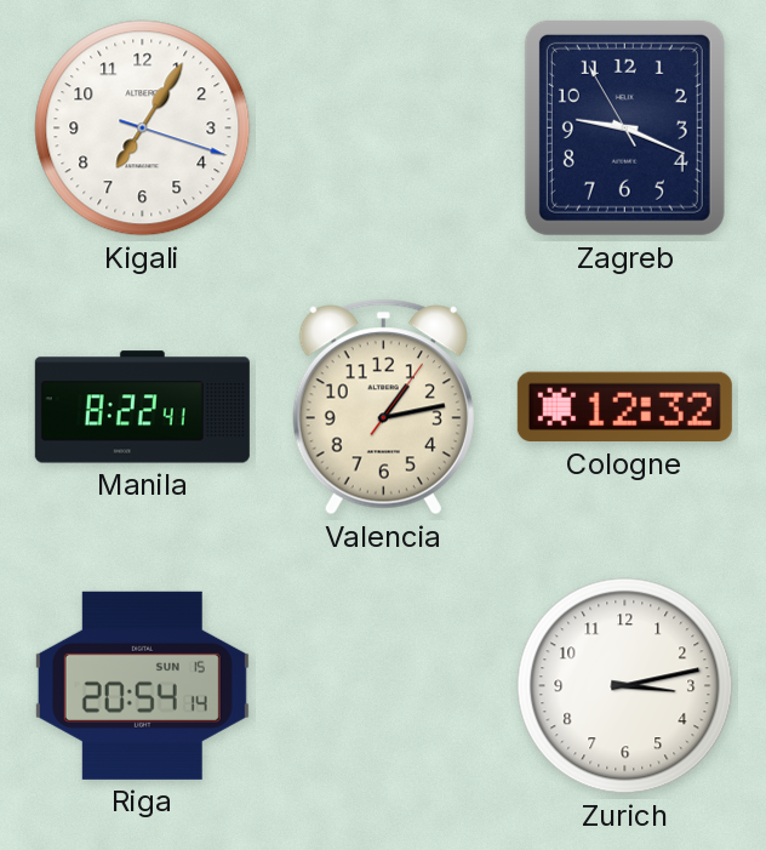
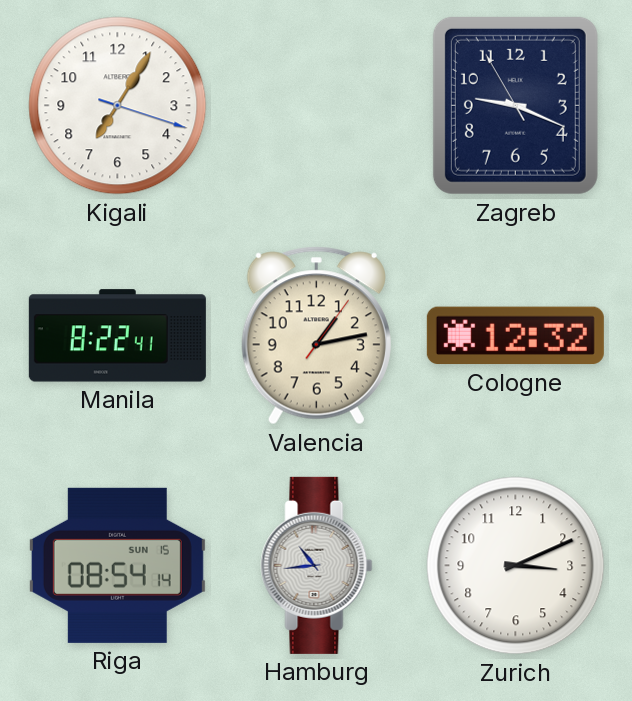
Riga: 20:54 -> 08:54 (117, 565)
Hamburg: none -> 10:44 (317, 565)
Zurich: 3:13 -> 3:11 (516, 566)
